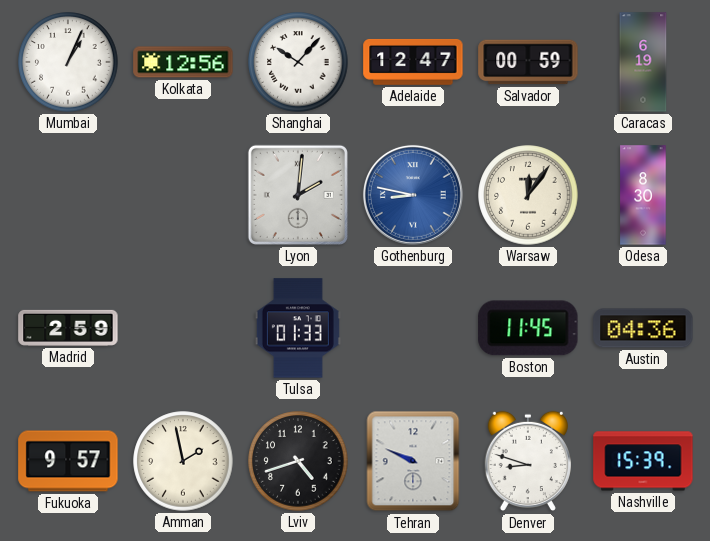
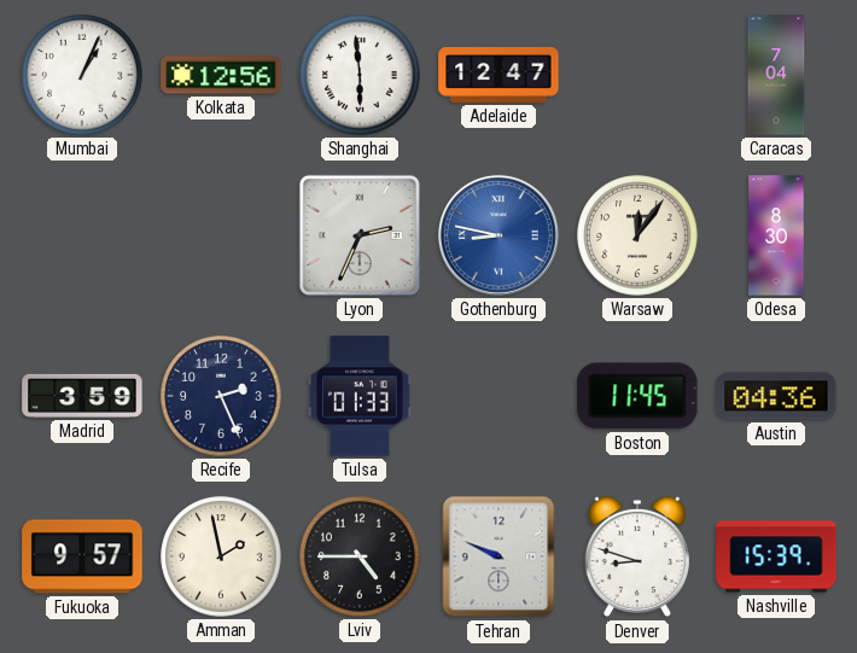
Shanghai: 10:07 -> 5:59 (360, 75)
Salvador: 00:59 -> none (528, 62)
Caracas: 6:19 -> 7:04 (776, 75)
Lyon: 2:01 -> 2:34 (360, 235)
Madrid: 2:59 -> 3:59 (82, 396)
Recife: none -> 2:26 (221, 396)
Lviv: 4:42 -> 4:45 (360, 556)
